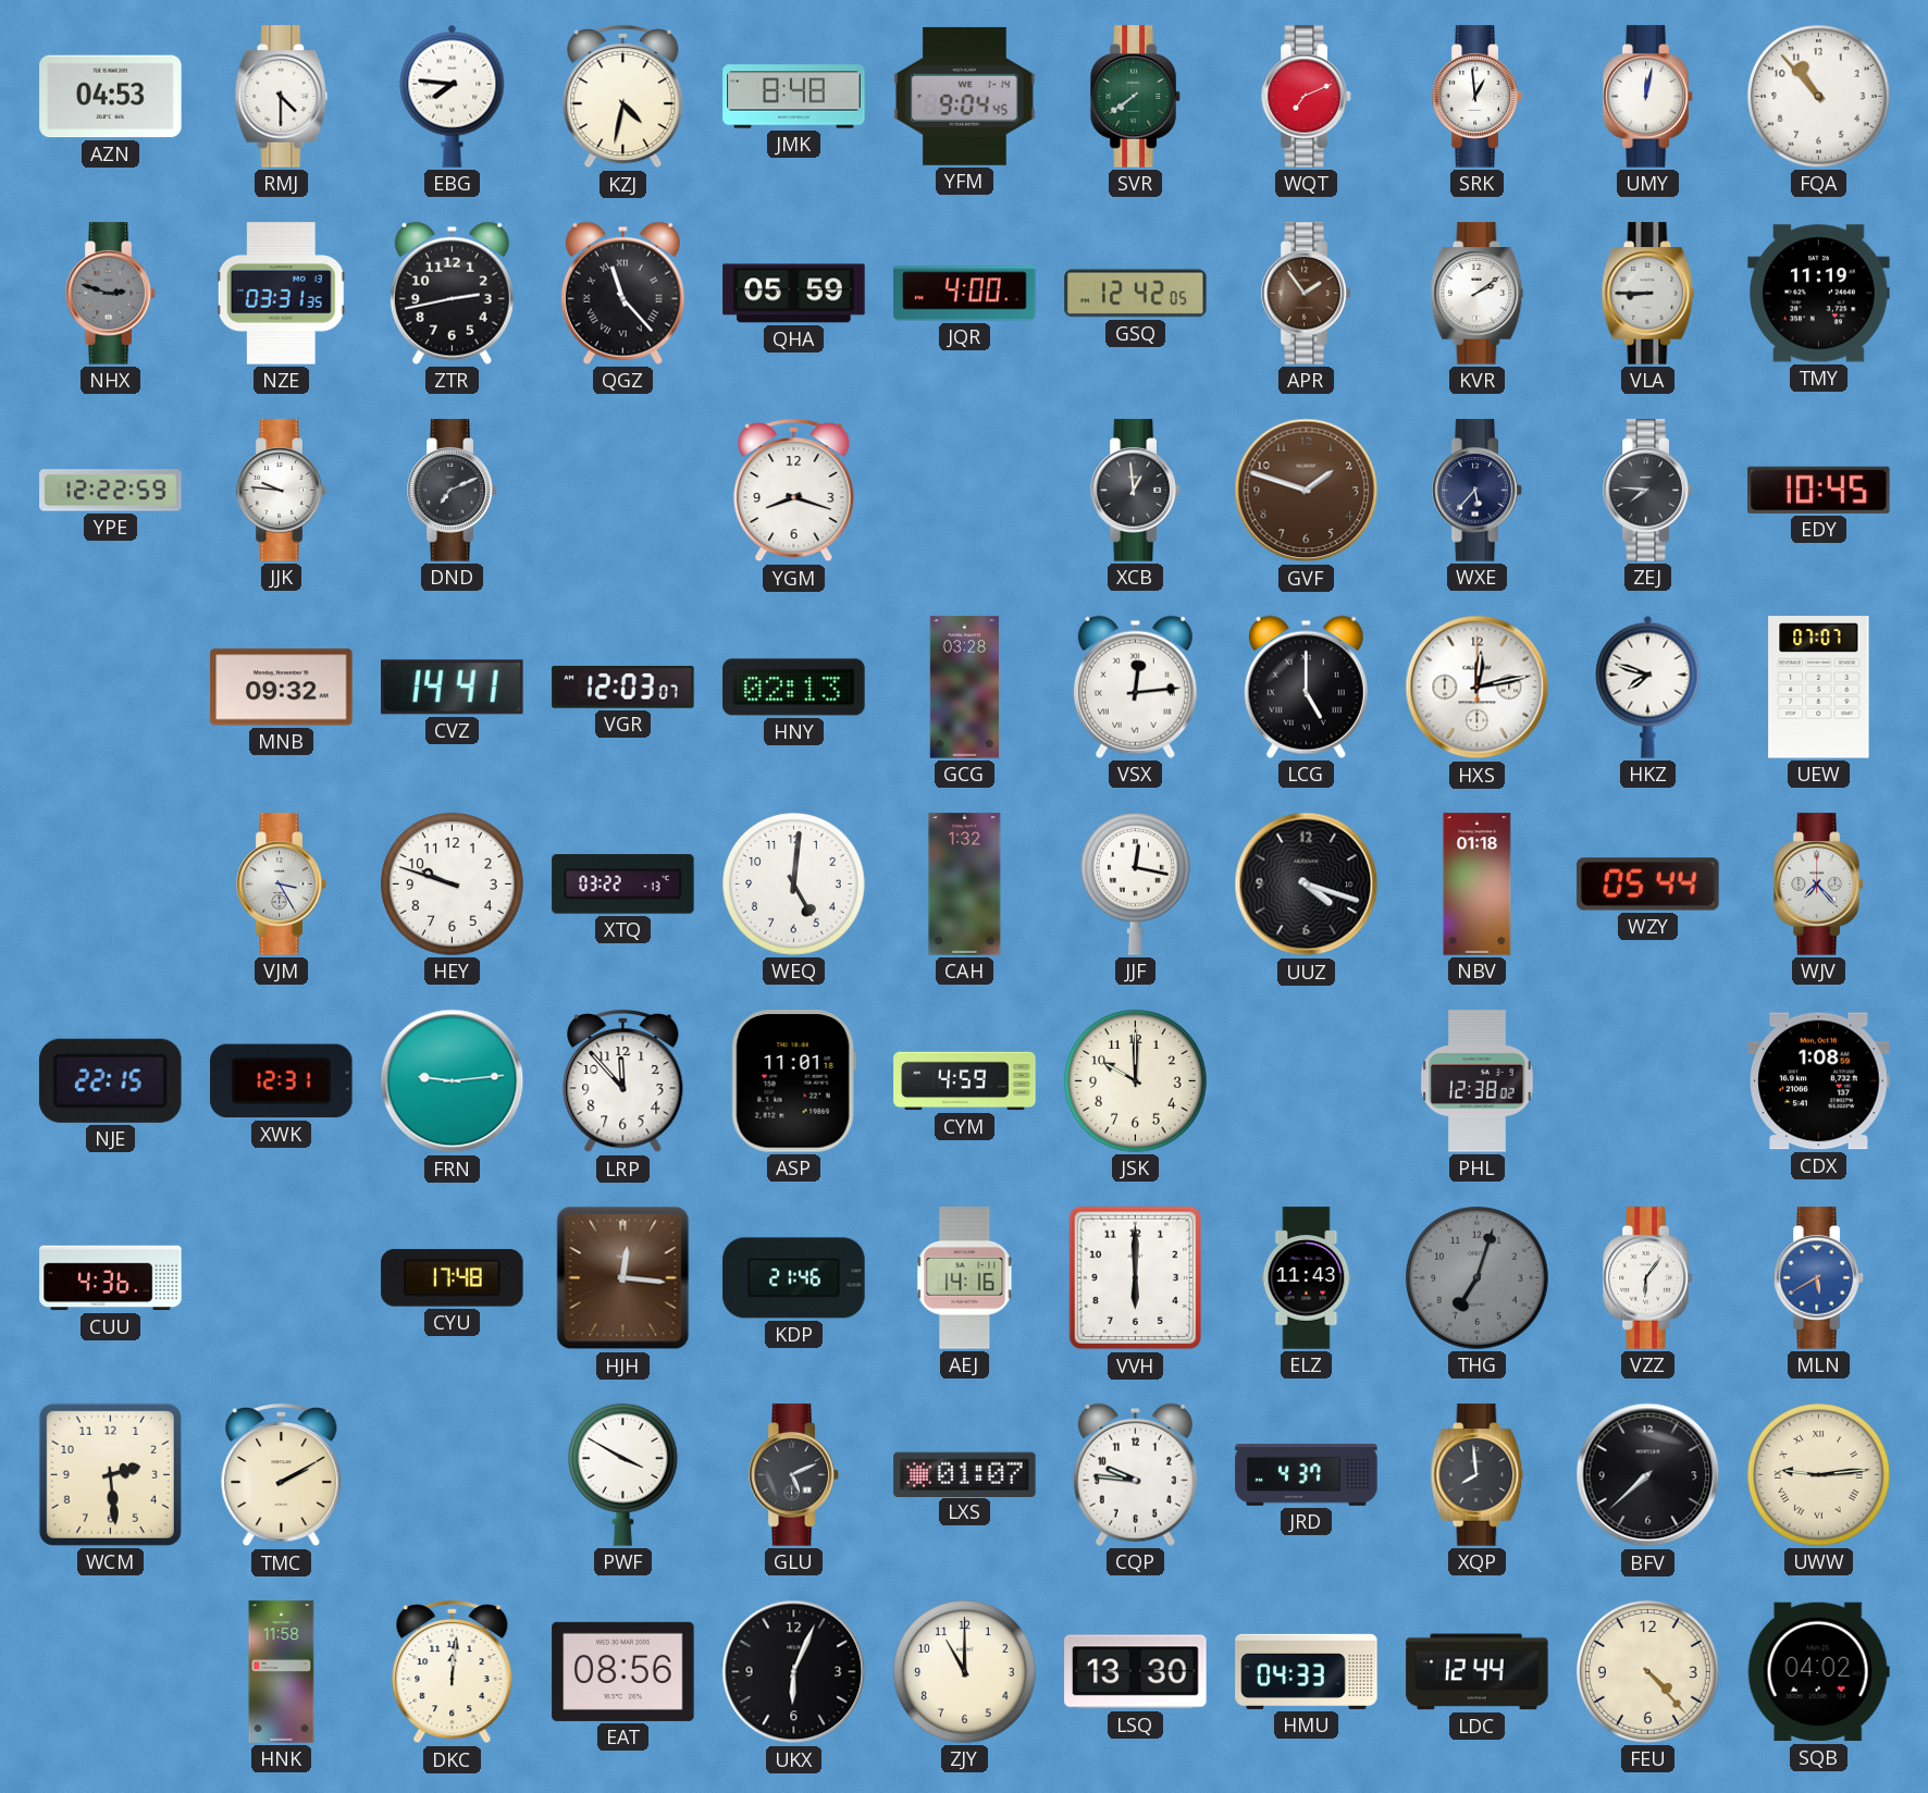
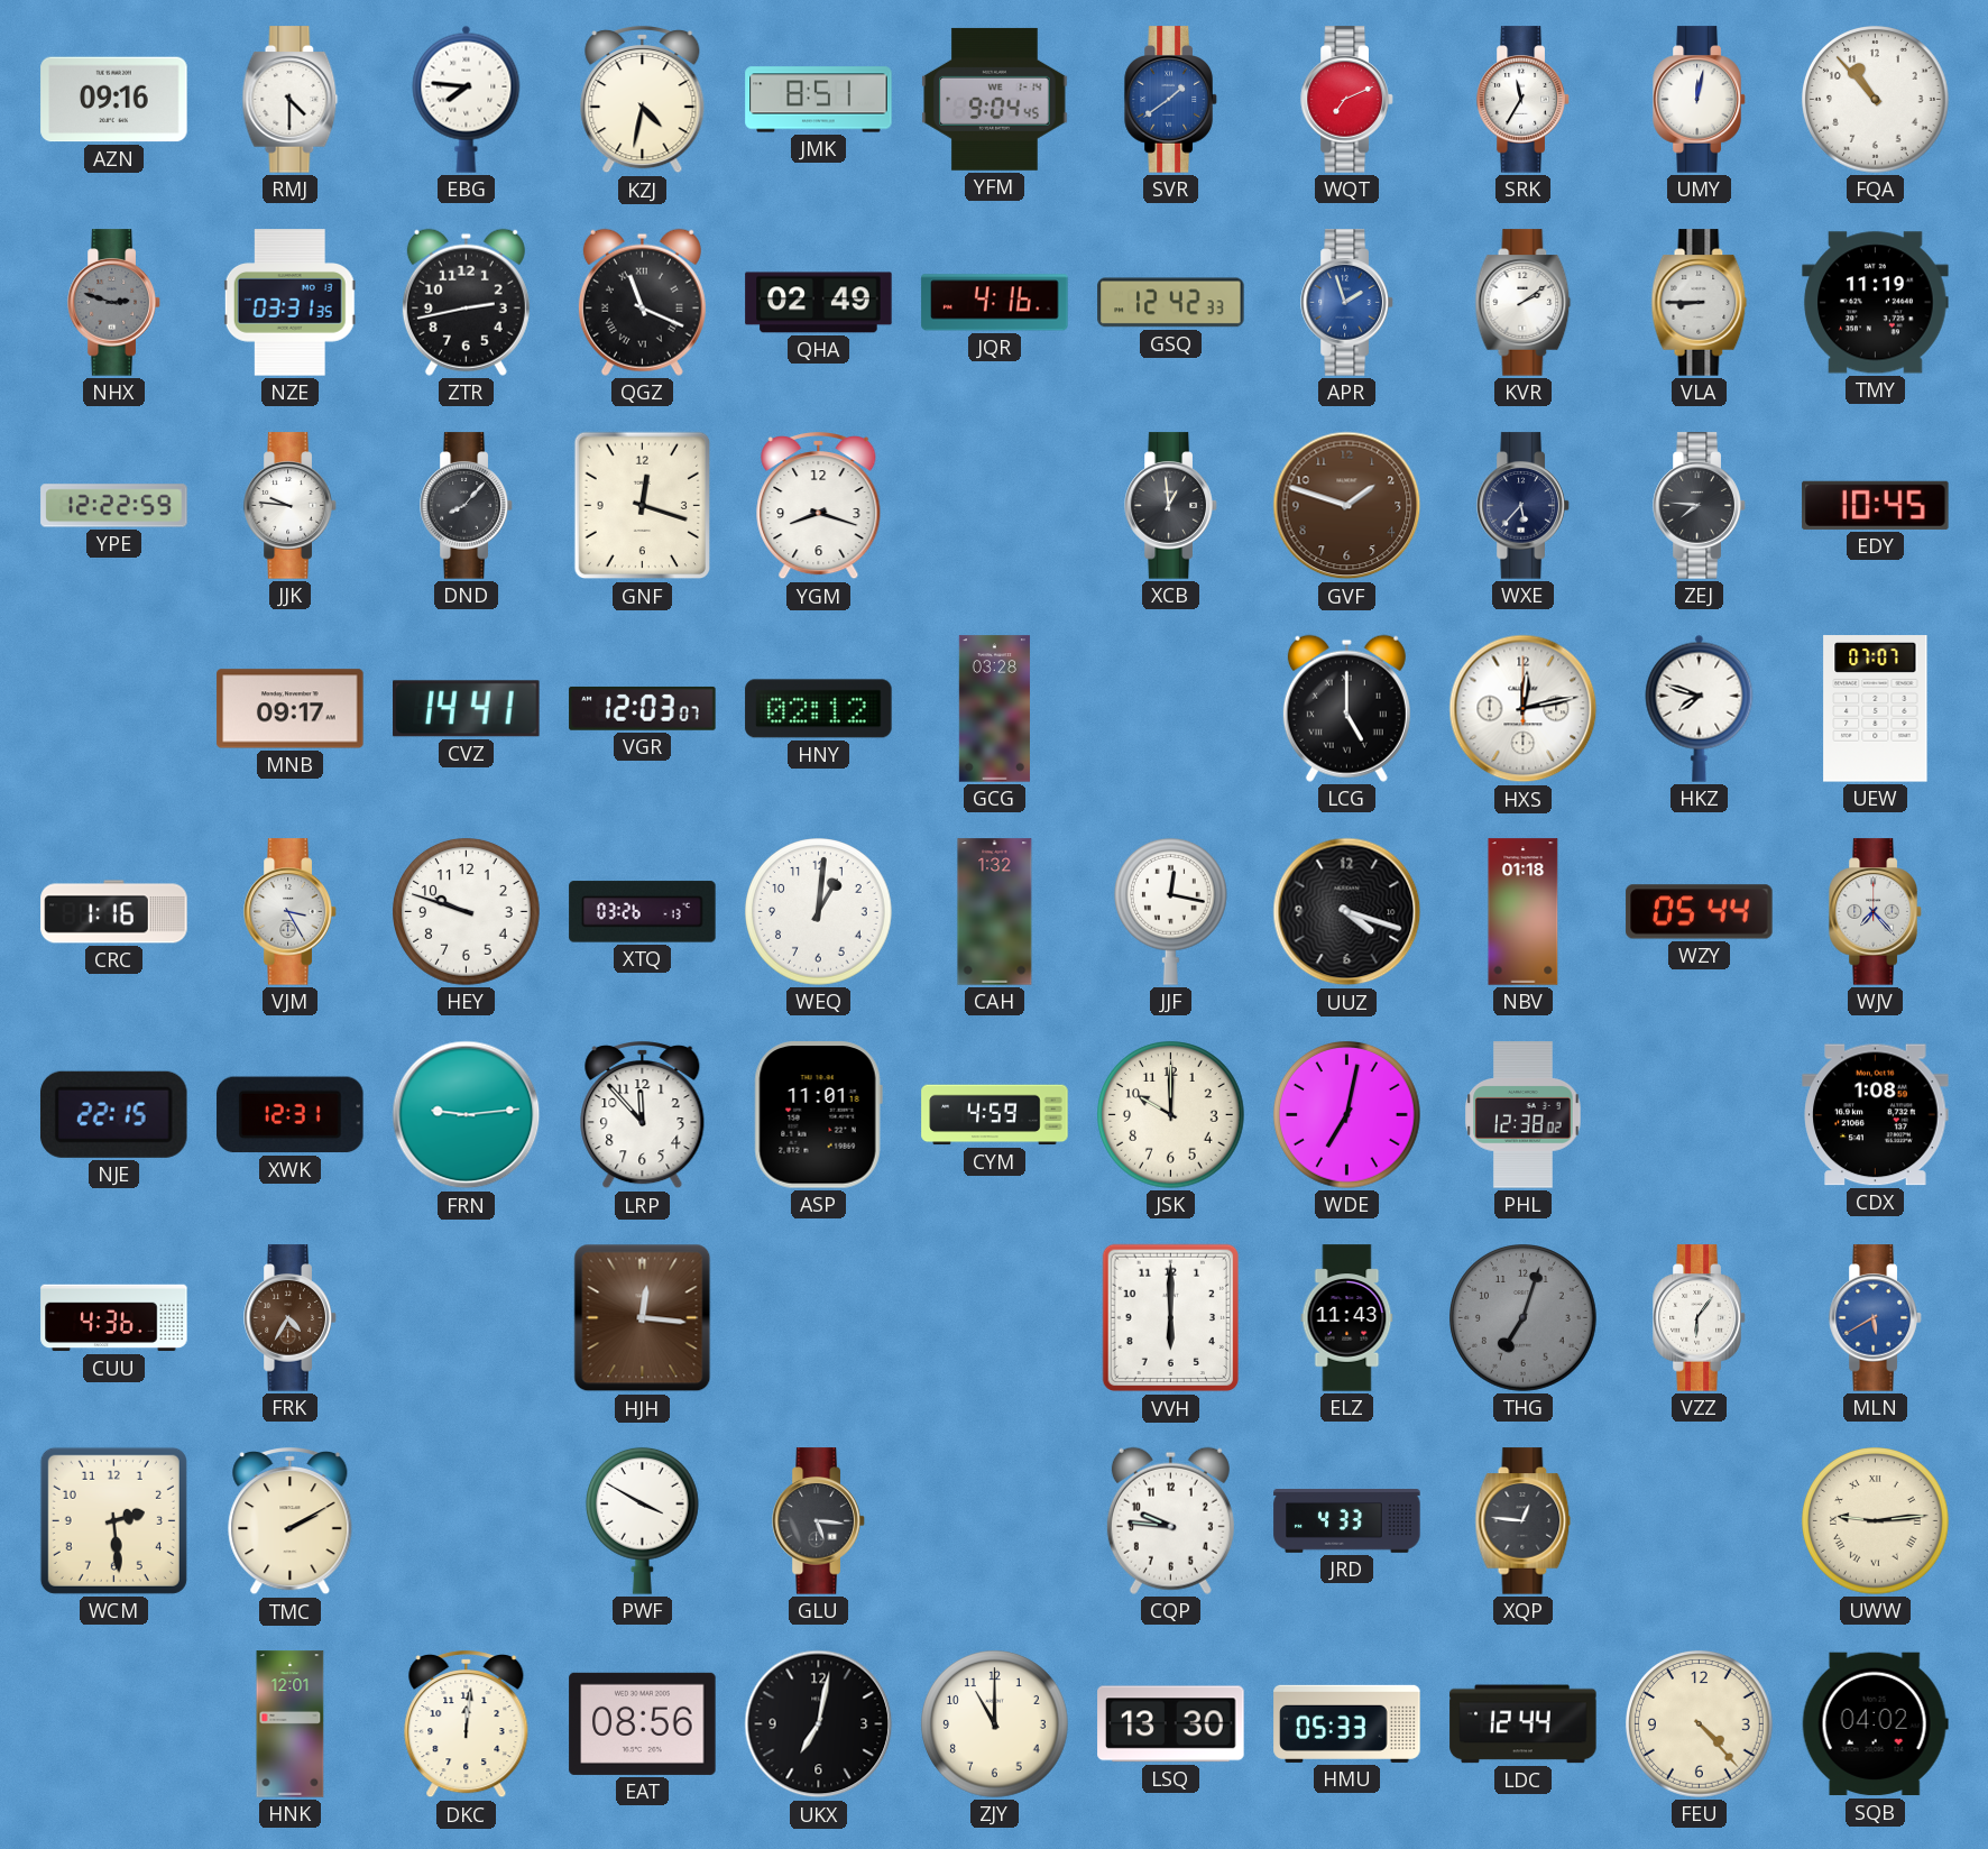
AZN: 04:53 -> 09:16 (114, 100)
JMK: 8:48 -> 8:51 (819, 100)
SVR: 7:39 -> 1:39 (1171, 100)
SVR dial: green -> blue (1171, 100)
SRK: 12:59 -> 11:35 (1524, 100)
QGZ: 11:23 -> 11:19 (642, 302)
QHA: 05:59 -> 02:49 (819, 303)
JQR: 4:00 -> 4:16 (995, 303)
GSQ: 12:42:05 -> 12:42:33 (1171, 303)
APR: 1:54 -> 1:57 (1347, 303)
APR dial: brown -> blue (1347, 303)
DND: 7:11 -> 8:07 (467, 506)
GNF: none -> 12:18 (643, 506)
MNB: 09:32 -> 09:17 (291, 709)
HNY: 02:13 -> 02:12 (819, 709)
VSX: 12:14 -> none (1135, 687)
CRC: none -> 1:16 (114, 912)
XTQ: 03:22 -> 03:26 (643, 912)
WEQ: 5:01 -> 1:01 (819, 912)
WDE: none -> 7:02 (1347, 1115)
FRK: none -> 4:35 (291, 1318)
CYU: 17:48 -> none (453, 1278)
KDP: 21:46 -> none (794, 1278)
AEJ: 14:16 -> none (965, 1278)
GLU: 5:11 -> 5:16 (819, 1521)
LXS: 01:07 -> none (965, 1474)
JRD: 4:37 -> 4:33 (1347, 1521)
XQP: 7:59 -> 12:46 (1524, 1521)
BFV: 7:38 -> none (1648, 1475)
HNK: 11:58 -> 12:01 (291, 1724)
UKX: 6:04 -> 7:02 (819, 1724)
HMU: 04:33 -> 05:33 (1347, 1723)
